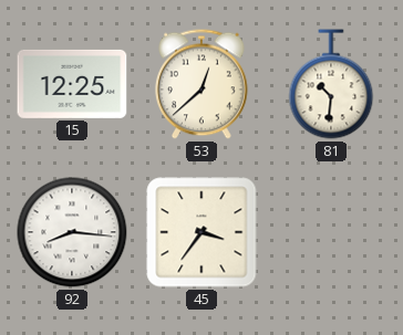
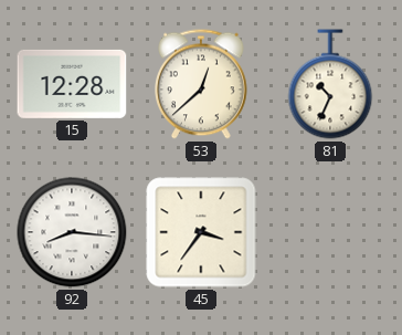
15: 12:25 -> 12:28 (72, 84)
81: 10:31 -> 10:34 (330, 84)
